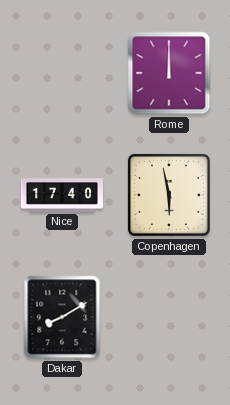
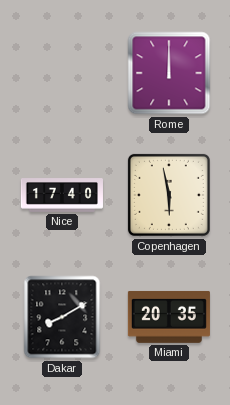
Miami: none -> 20:35 (169, 317)
